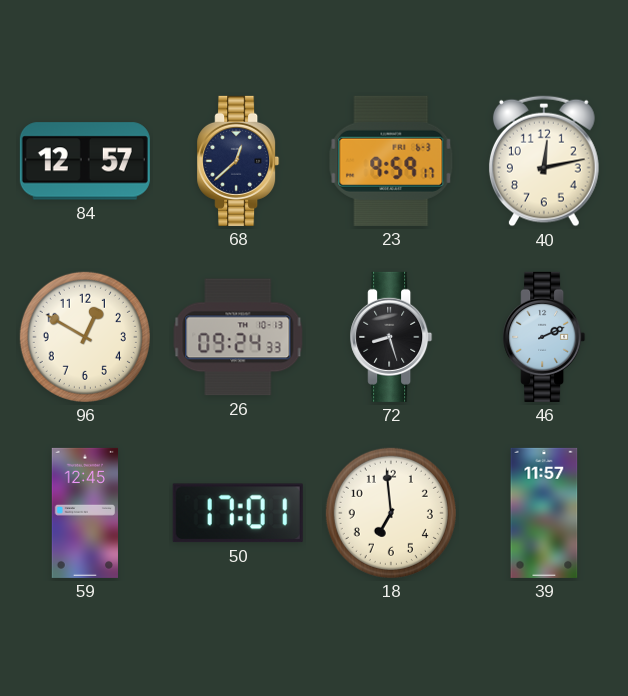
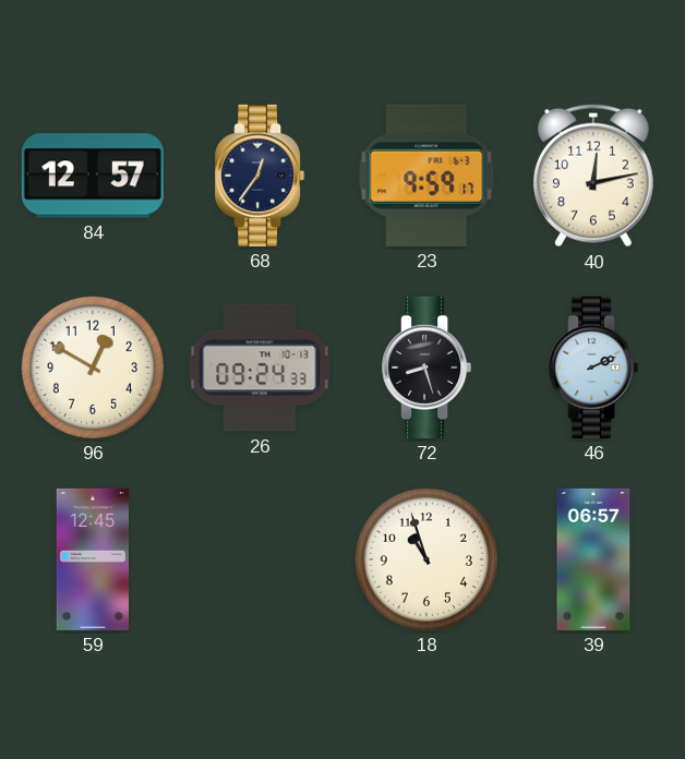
68: 12:38 -> 12:36 (260, 176)
50: 17:01 -> none (238, 513)
18: 6:59 -> 10:57 (426, 559)
39: 11:57 -> 06:57 (593, 559)
